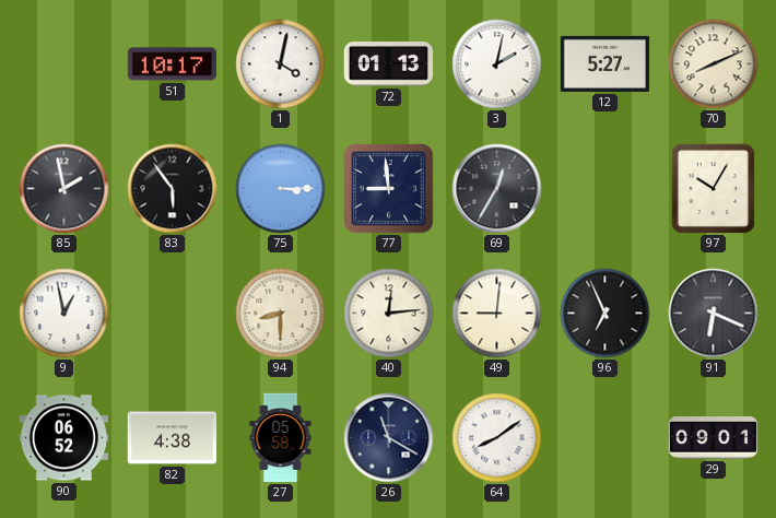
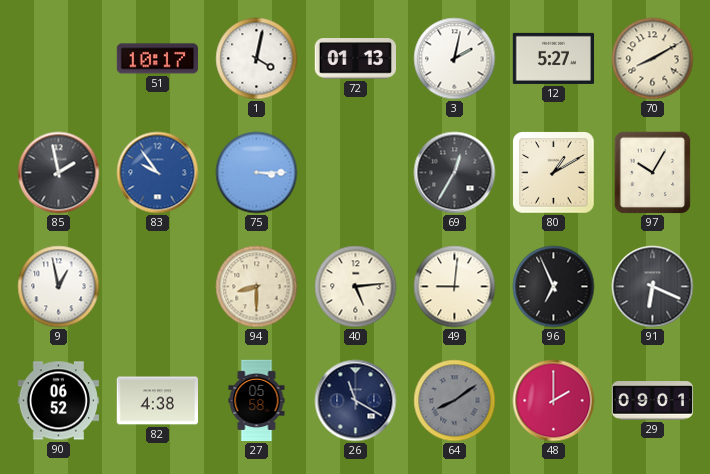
70: 8:11 -> 8:10 (653, 59)
83: 5:54 -> 9:54 (158, 173)
83 dial: black -> blue (158, 173)
77: 8:59 -> none (389, 189)
80: none -> 1:10 (554, 173)
40: 12:14 -> 5:14 (356, 287)
64 dial: white -> grey (455, 401)
48: none -> 2:00 (554, 401)
